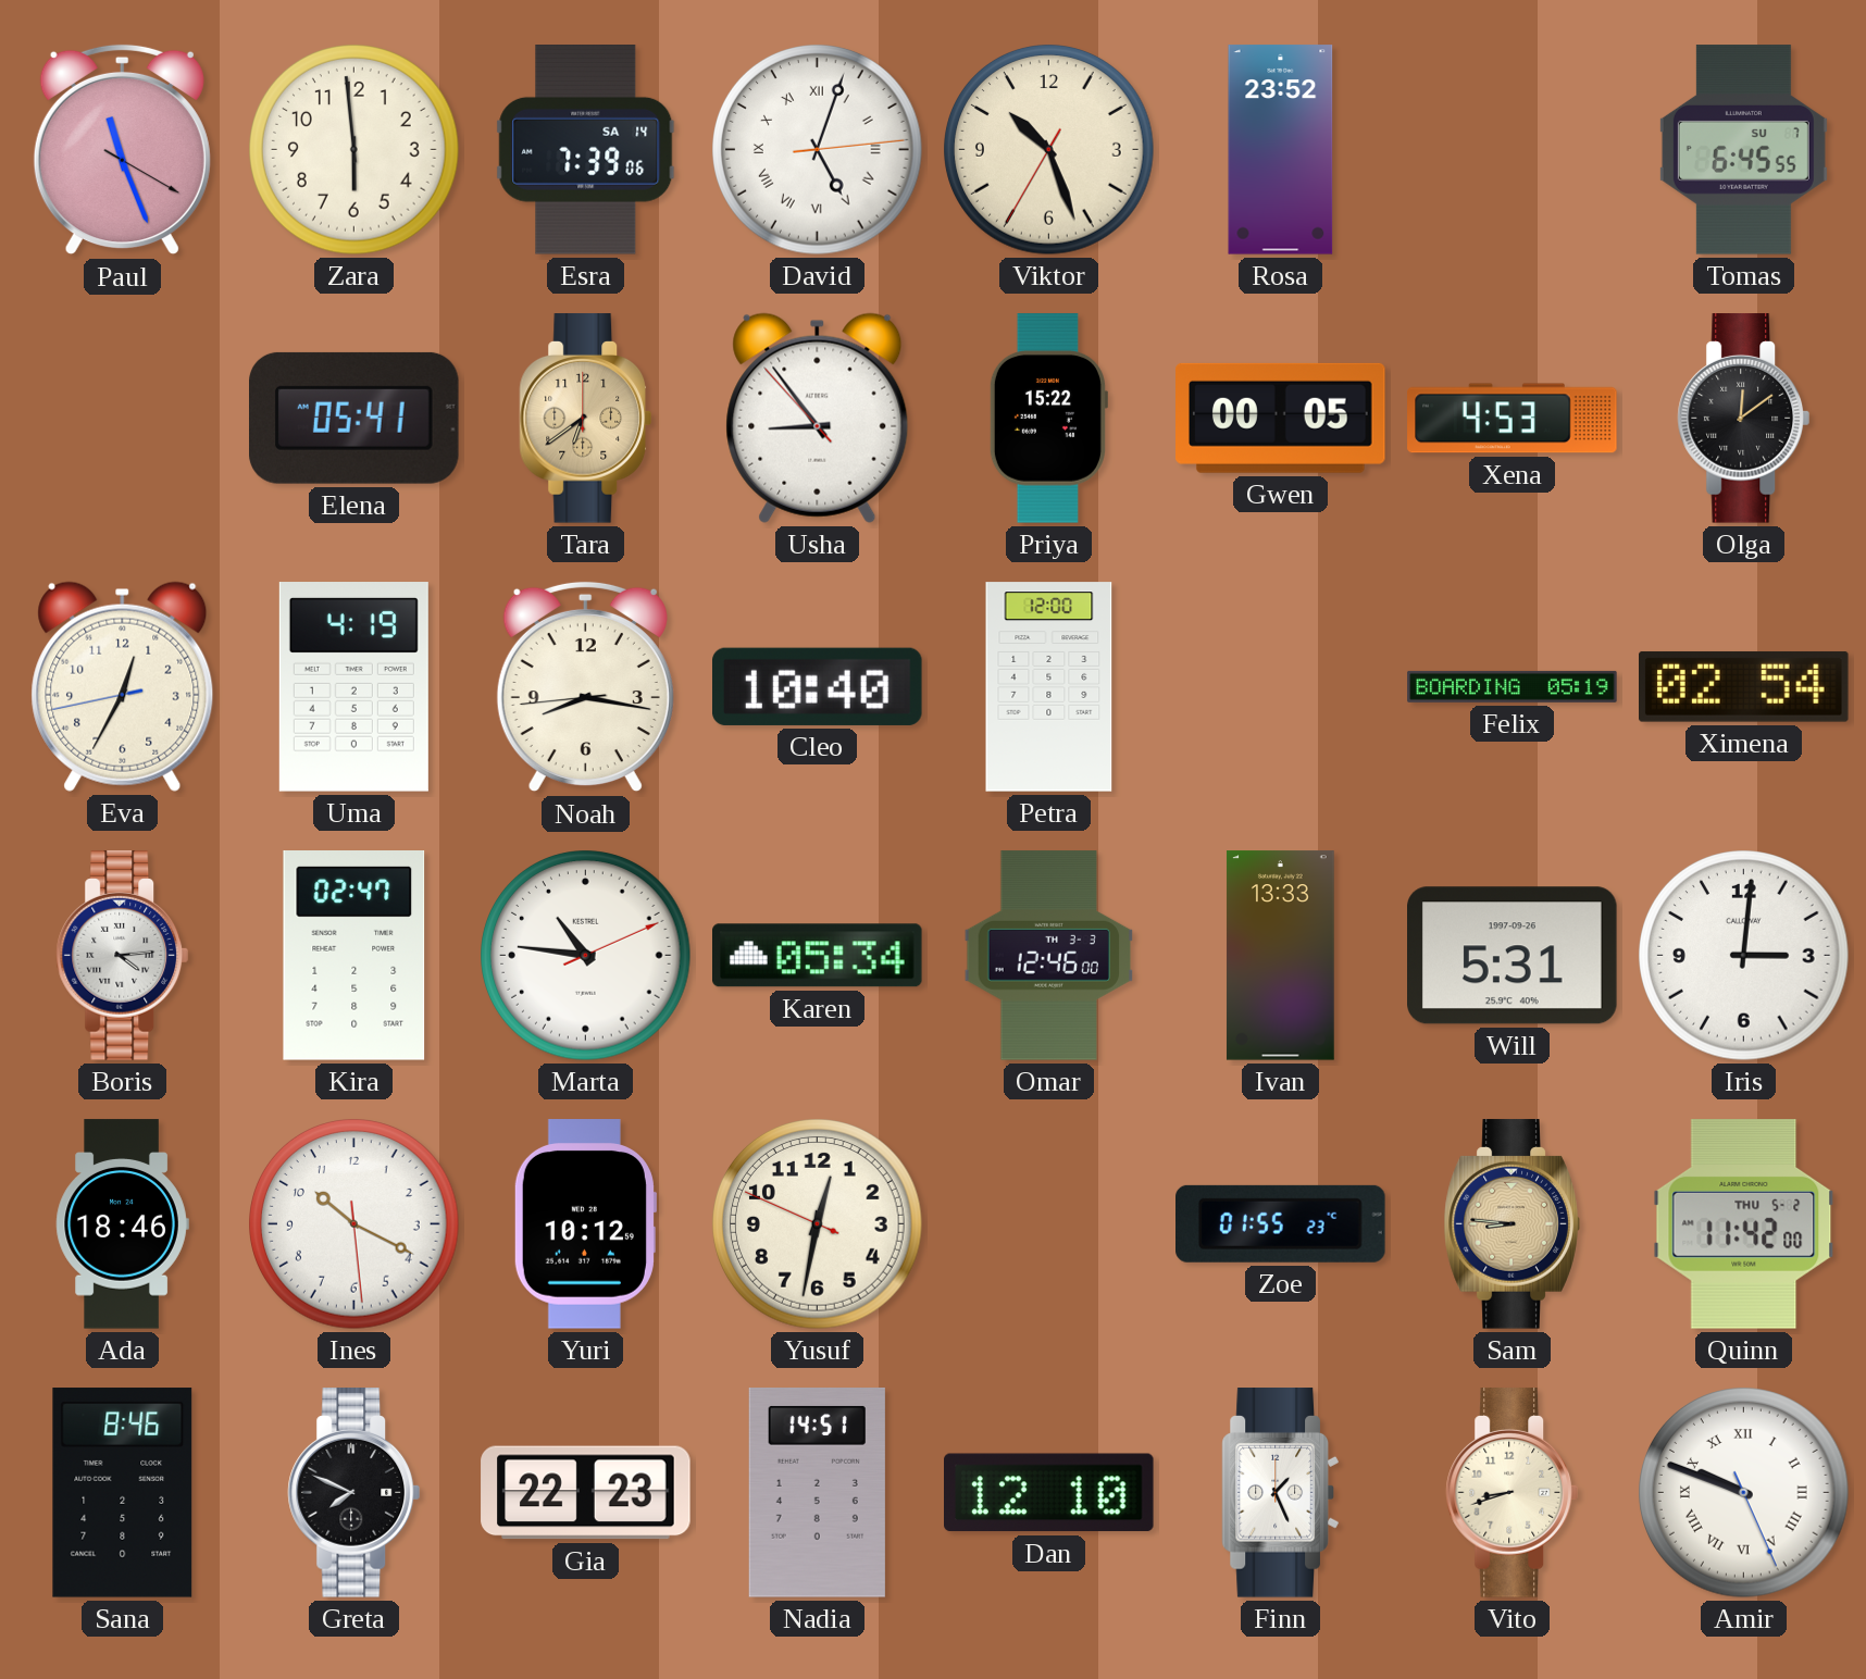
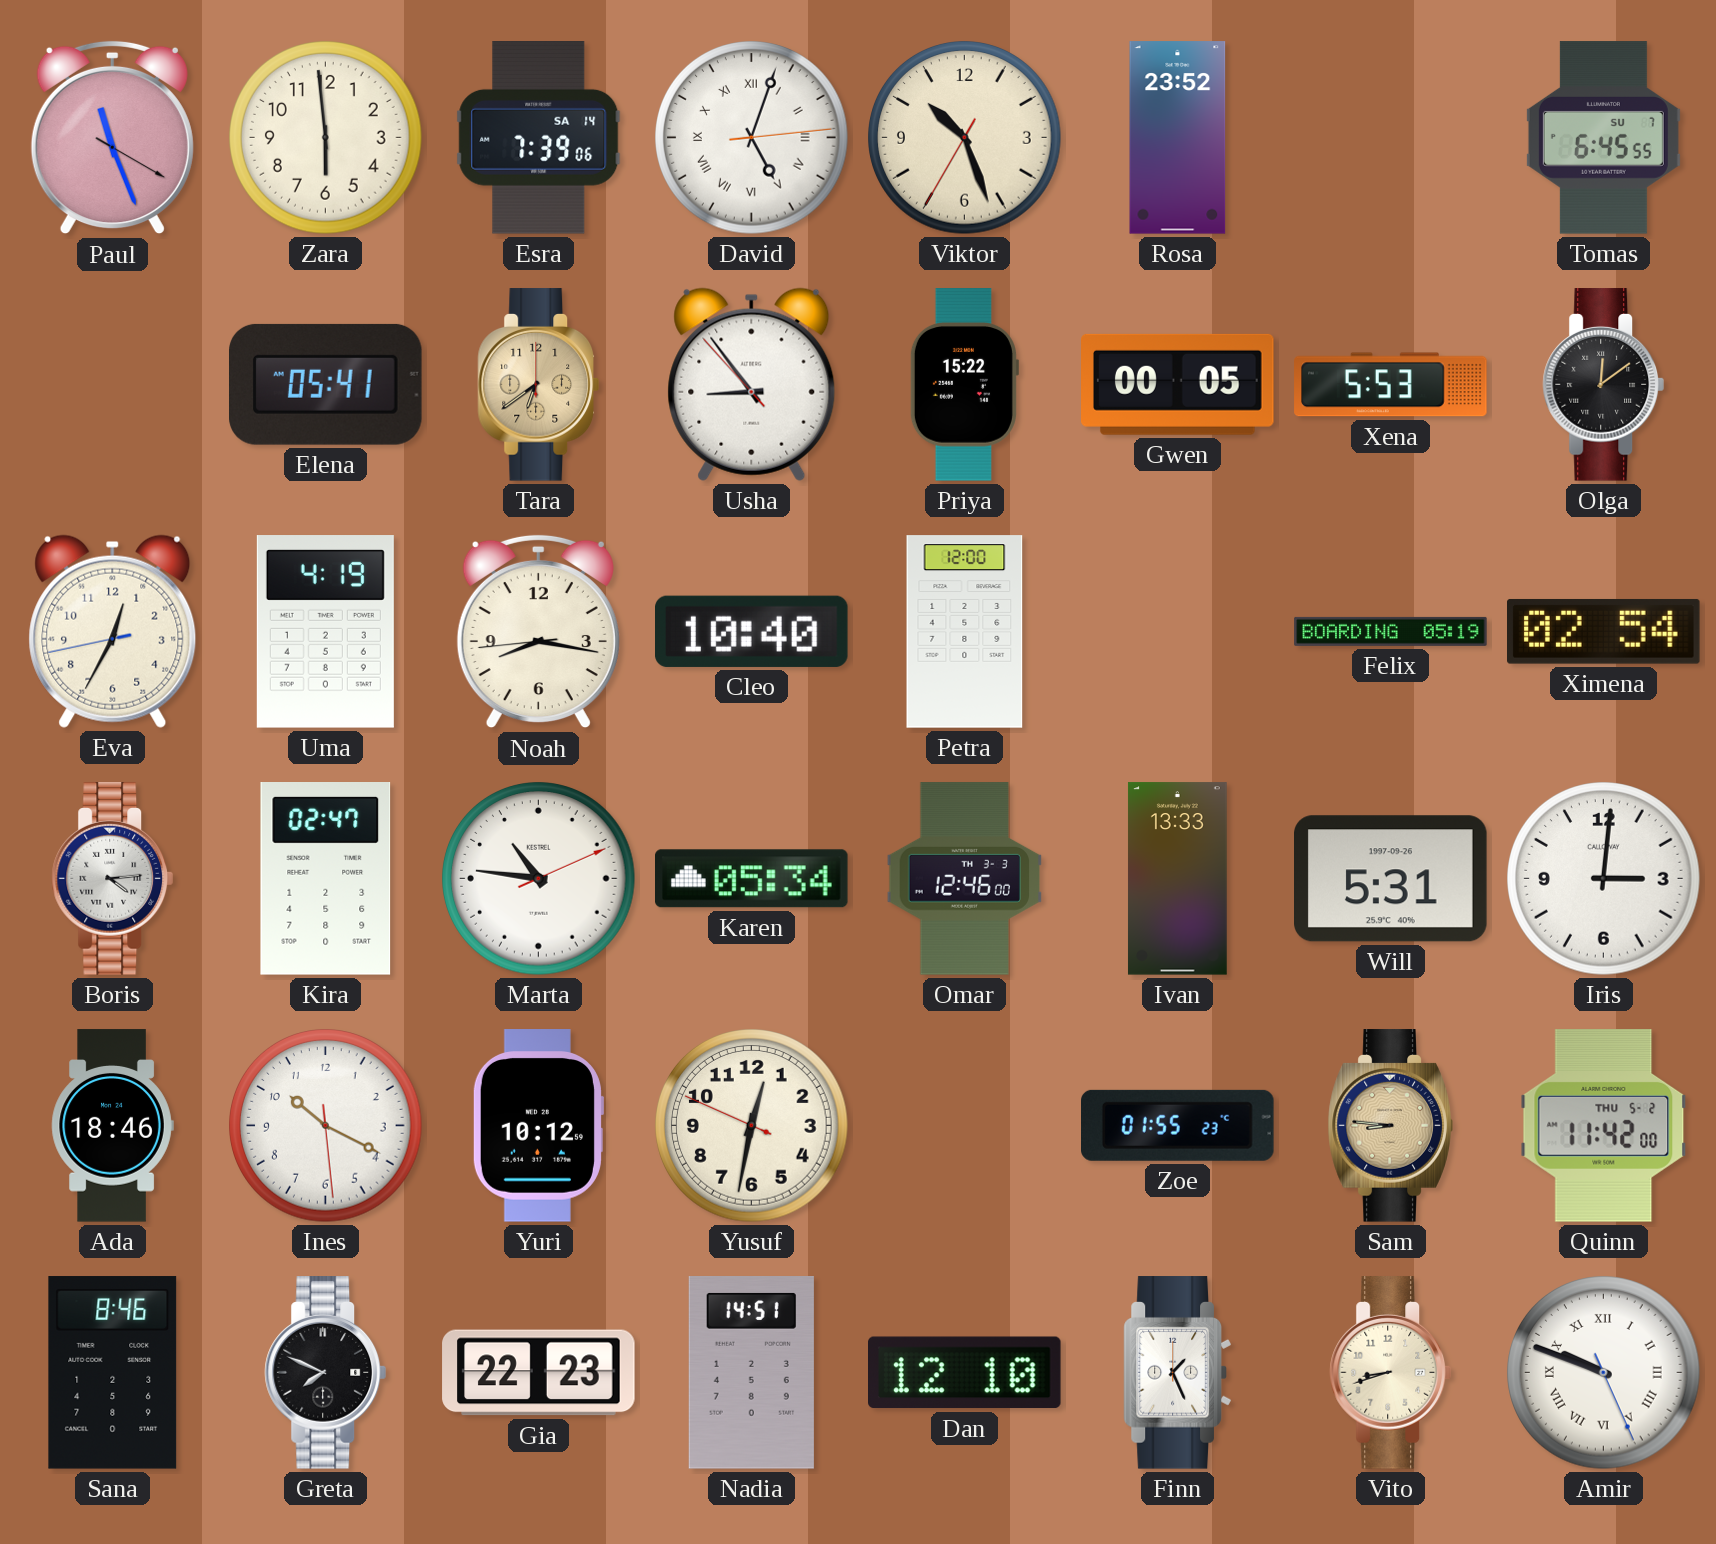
Xena: 4:53 -> 5:53 (1391, 385)
